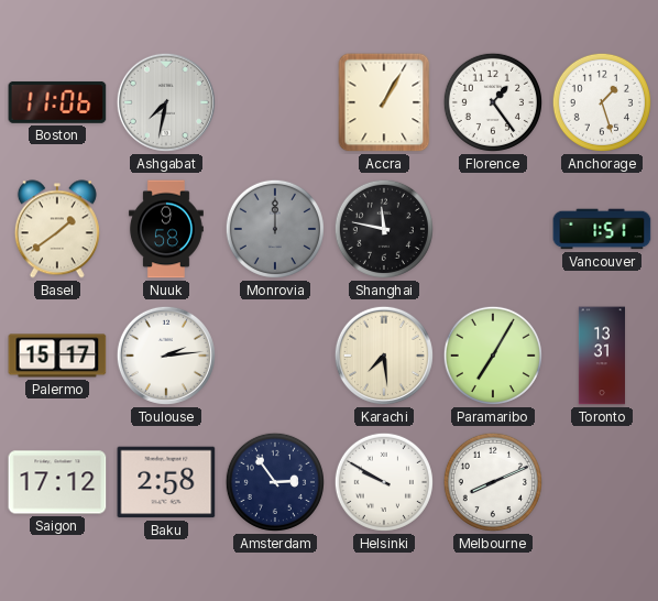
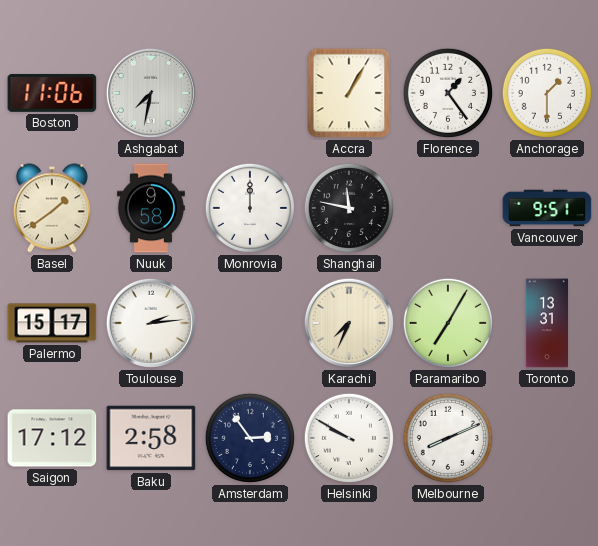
Anchorage: 1:27 -> 1:30 (547, 93)
Monrovia dial: grey -> white (250, 208)
Vancouver: 1:51 -> 9:51 (547, 208)
Karachi: 7:29 -> 7:34 (349, 323)
